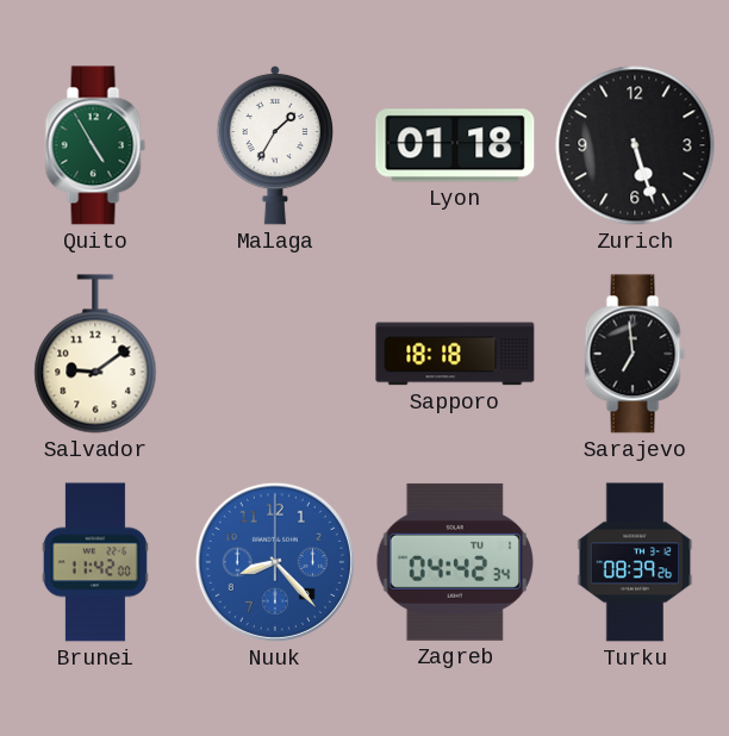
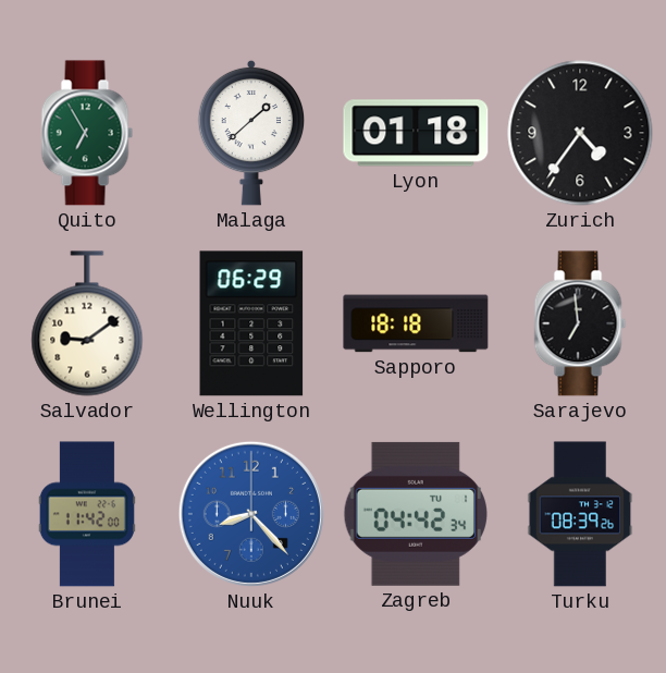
Quito: 4:55 -> 6:55 (87, 133)
Malaga: 1:35 -> 1:38 (251, 133)
Zurich: 5:27 -> 4:36 (580, 133)
Wellington: none -> 06:29 (251, 323)
